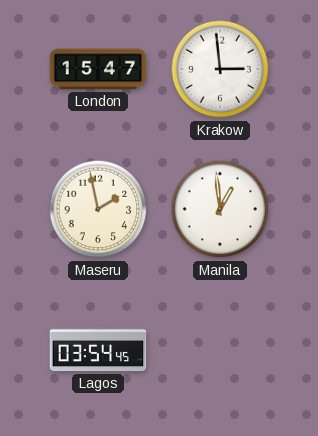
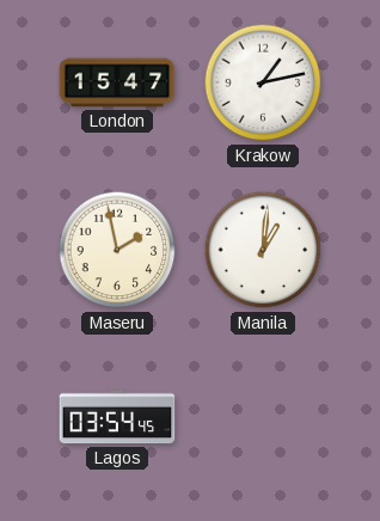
Krakow: 2:59 -> 1:13 (263, 82)
Manila: 12:59 -> 1:01 (263, 250)
